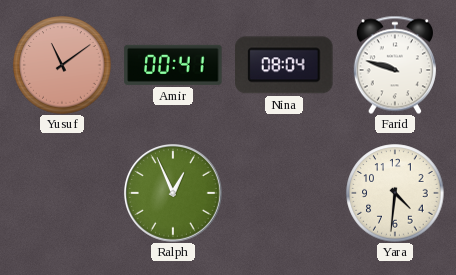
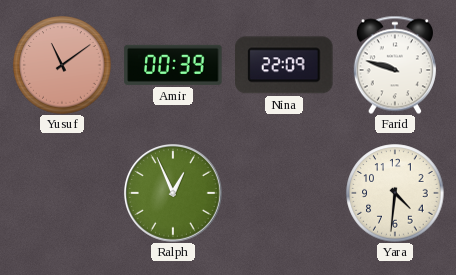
Amir: 00:41 -> 00:39 (173, 65)
Nina: 08:04 -> 22:09 (284, 65)
